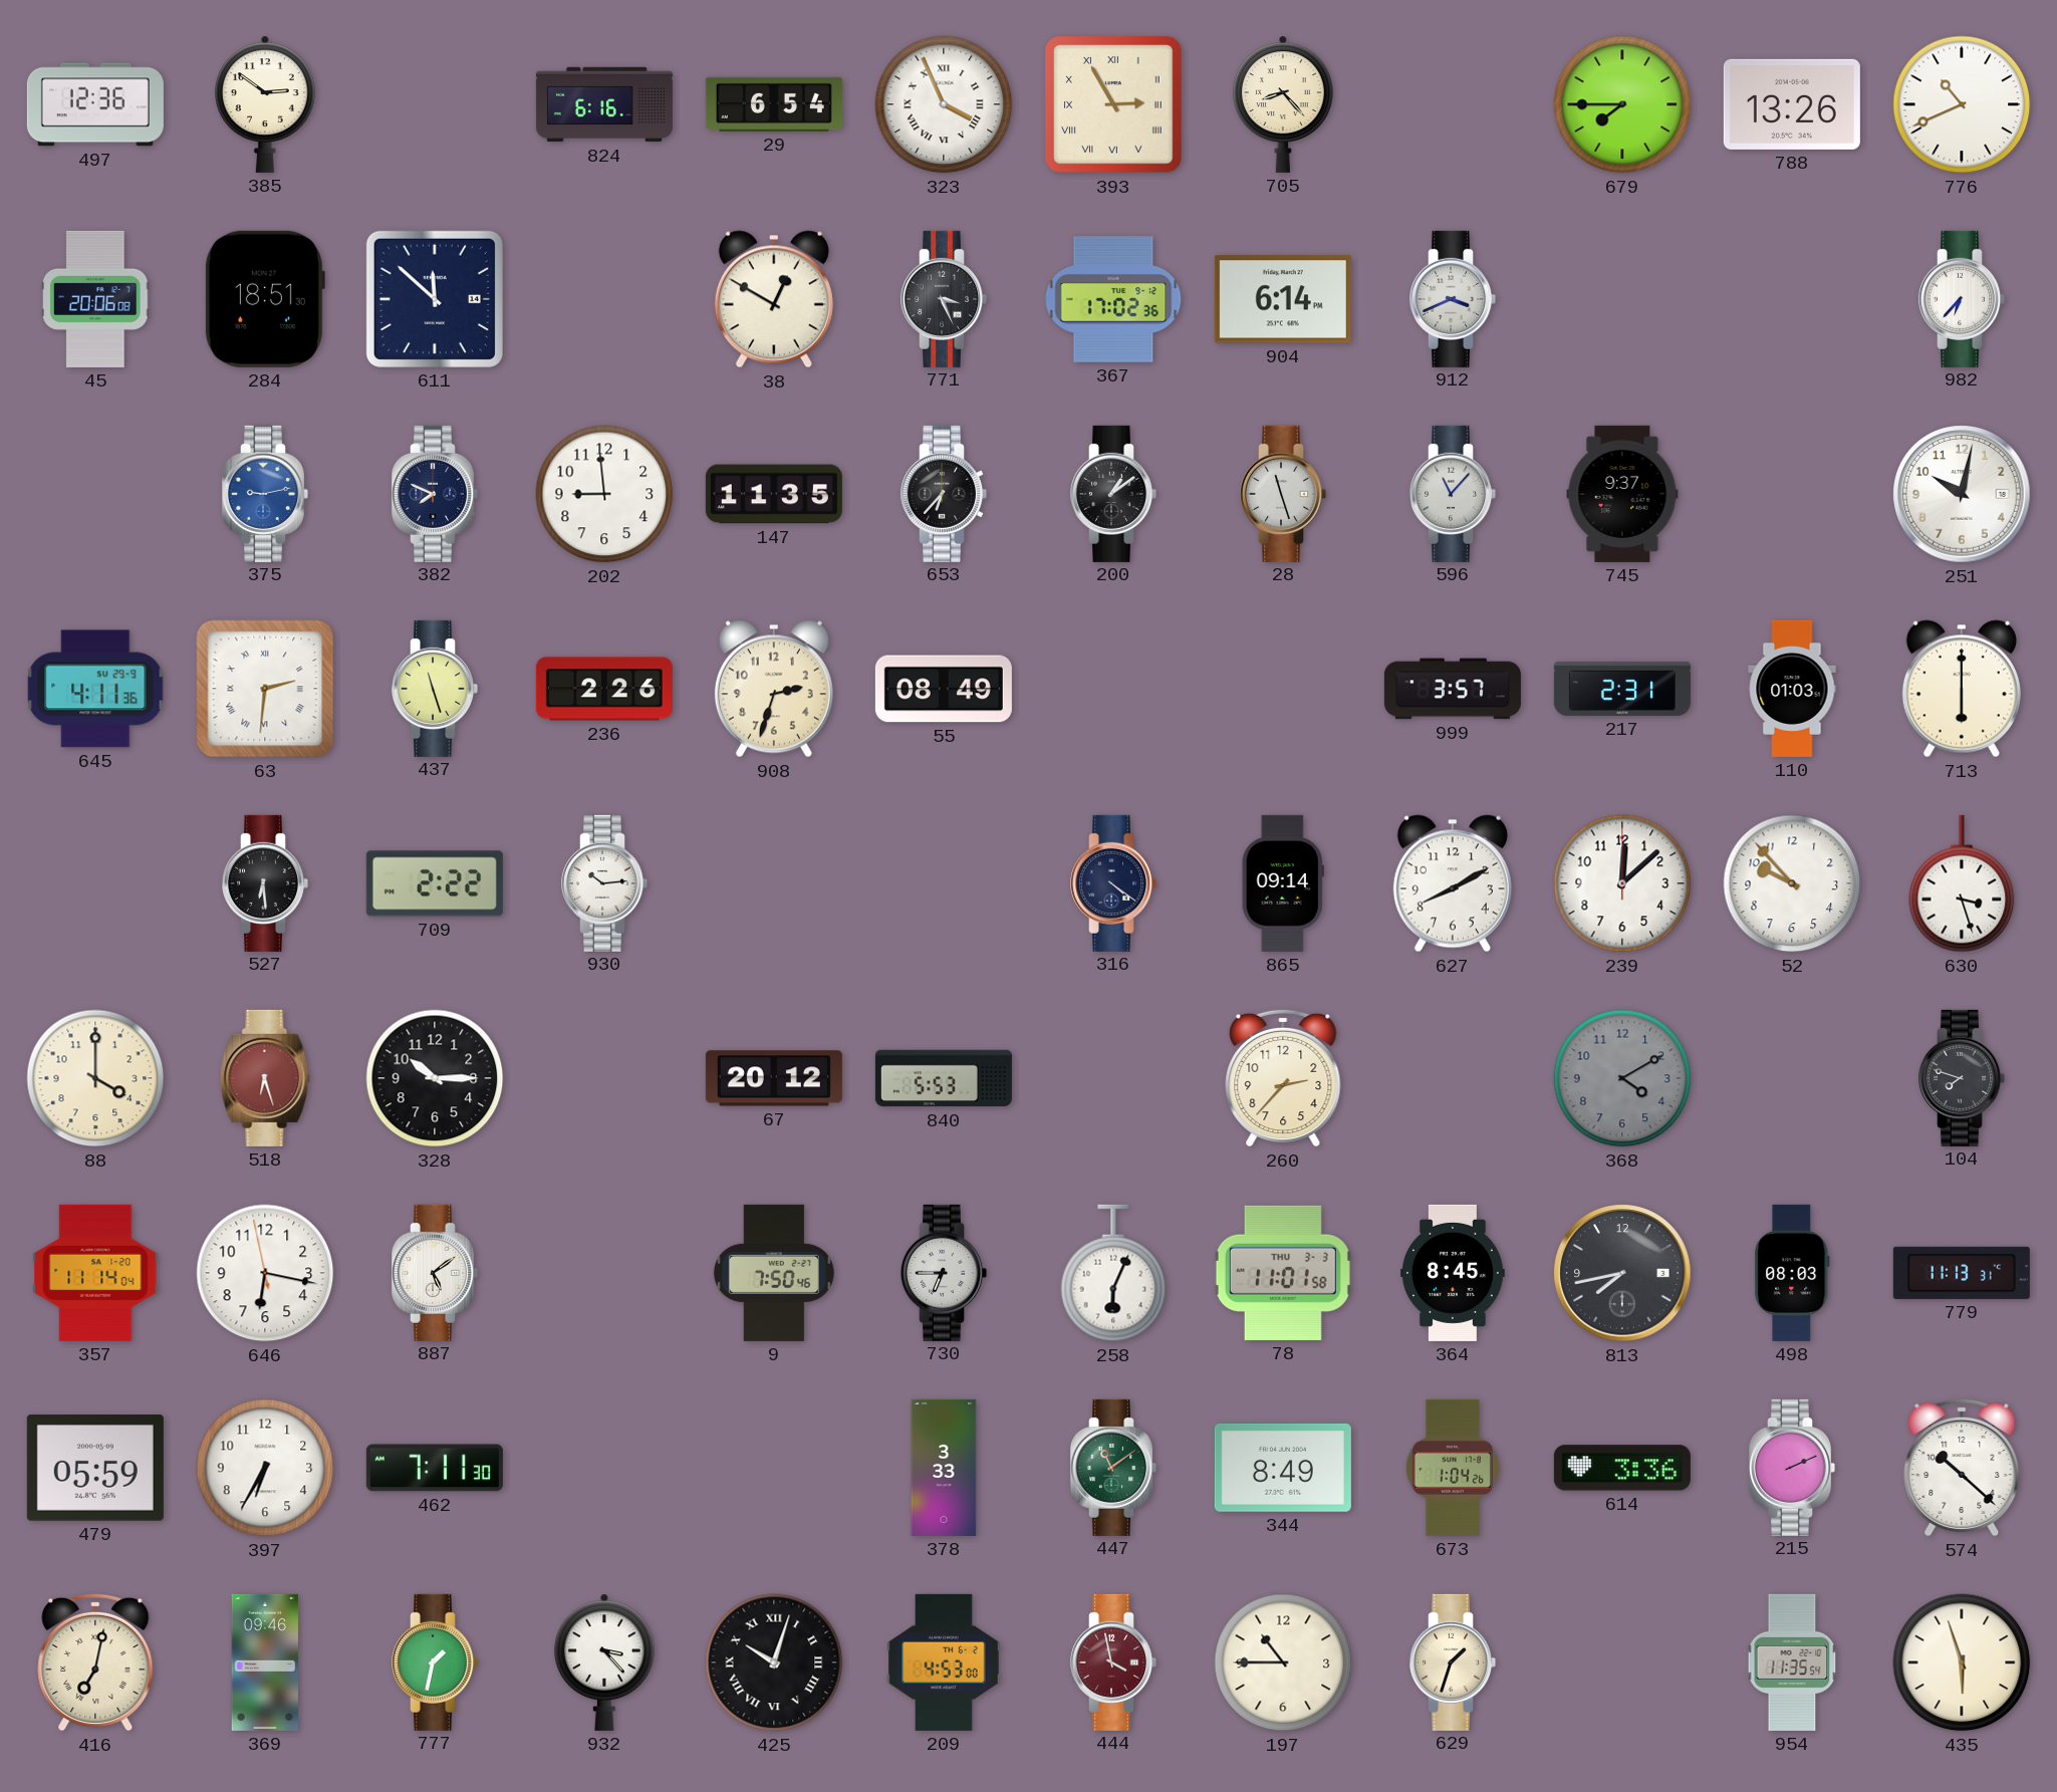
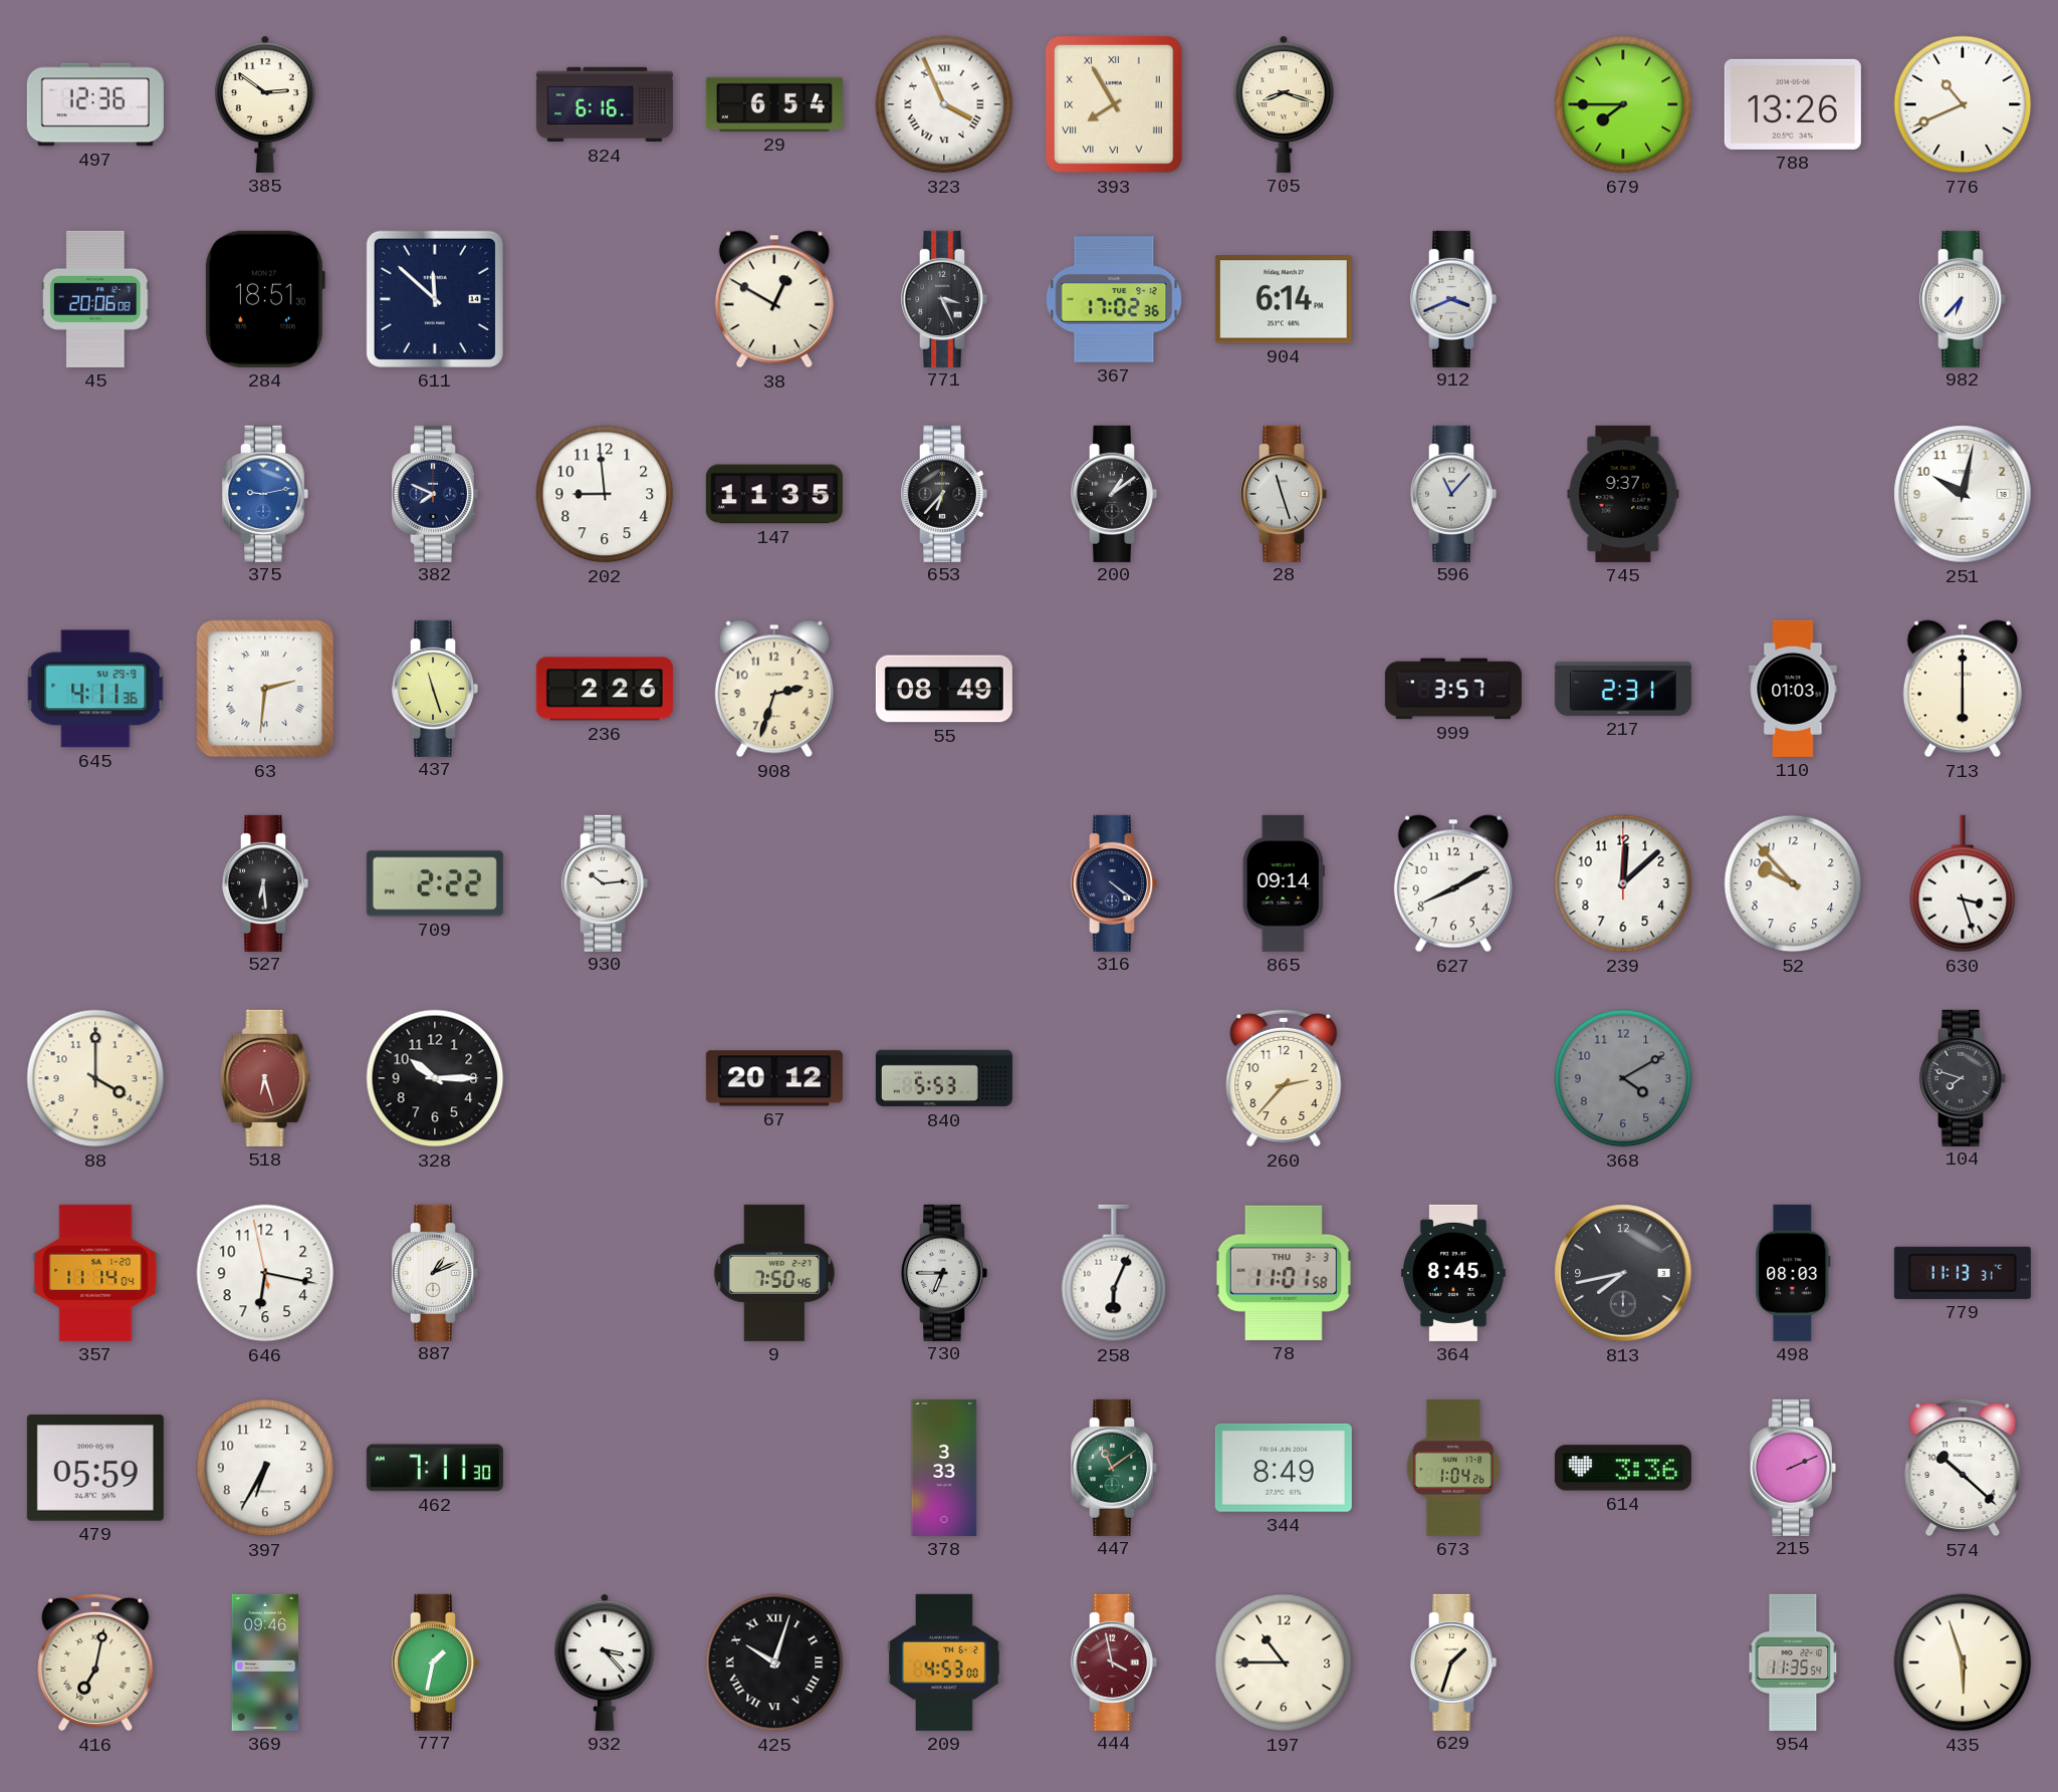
393: 2:55 -> 7:55 (1115, 105)
705: 8:23 -> 8:18 (1285, 104)
887: 5:09 -> 1:11 (436, 1273)
